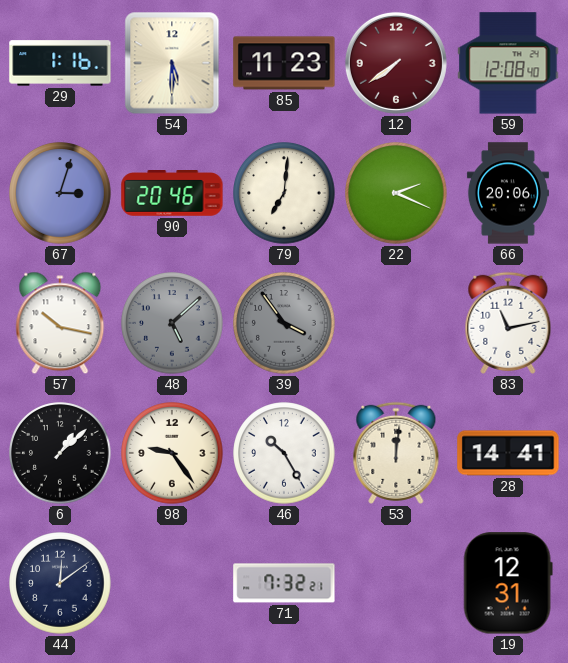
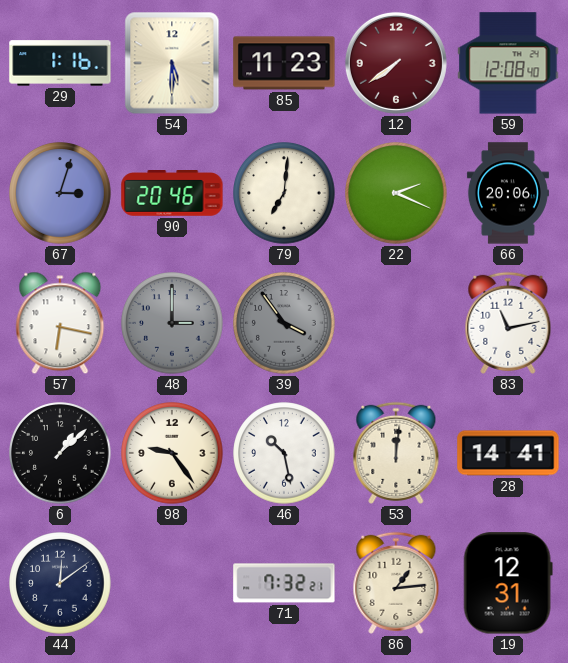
57: 10:17 -> 6:17 (60, 323)
48: 5:08 -> 3:00 (172, 323)
46: 10:25 -> 10:28 (284, 453)
86: none -> 1:14 (396, 583)
